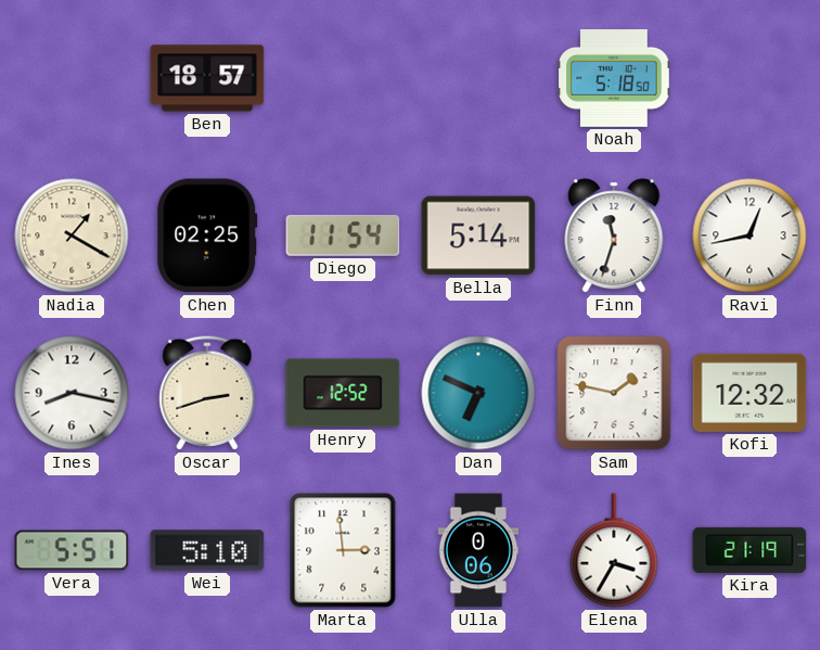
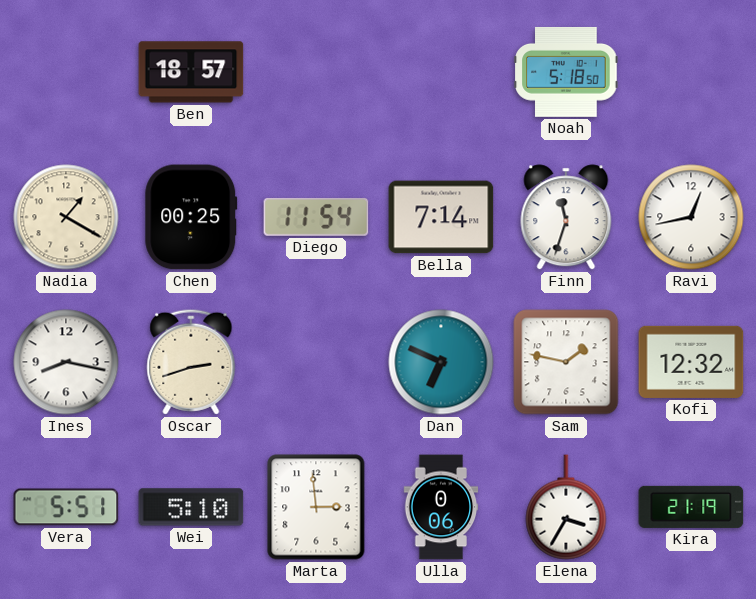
Chen: 02:25 -> 00:25 (191, 217)
Bella: 5:14 -> 7:14 (441, 217)
Henry: 12:52 -> none (343, 393)
